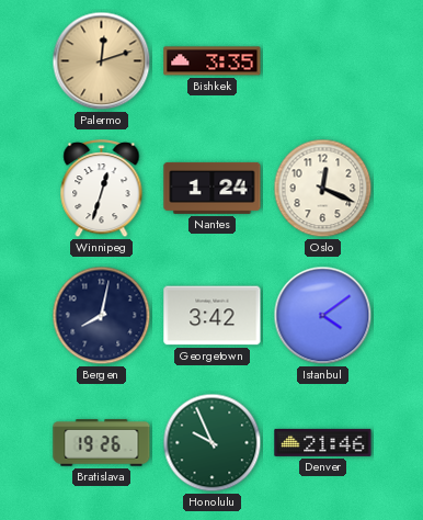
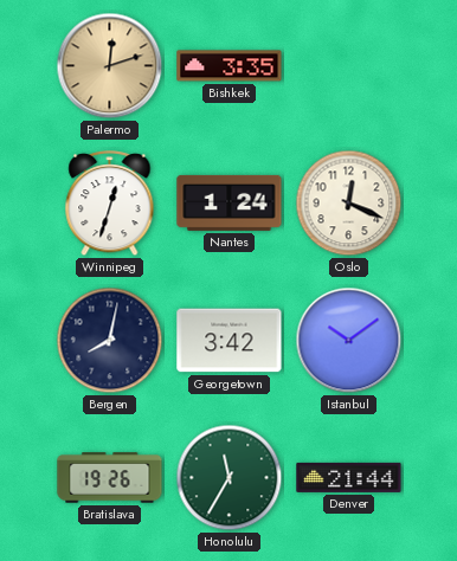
Istanbul: 4:09 -> 10:09 (349, 341)
Honolulu: 9:56 -> 11:35 (230, 478)
Denver: 21:46 -> 21:44 (349, 477)
